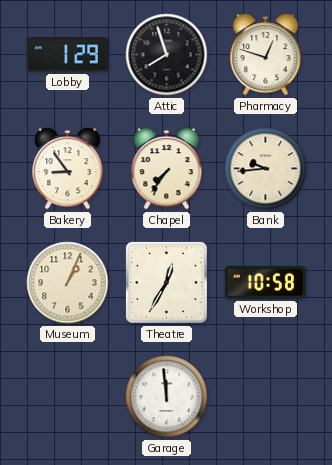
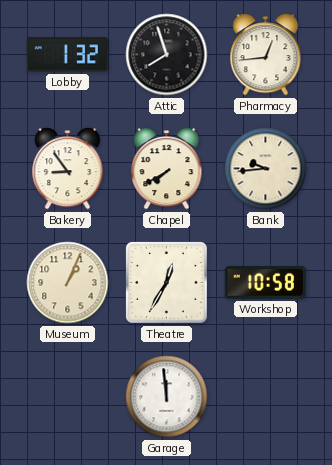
Lobby: 1:29 -> 1:32 (67, 55)
Pharmacy: 12:48 -> 12:44 (266, 55)
Chapel: 7:36 -> 7:40 (167, 169)
